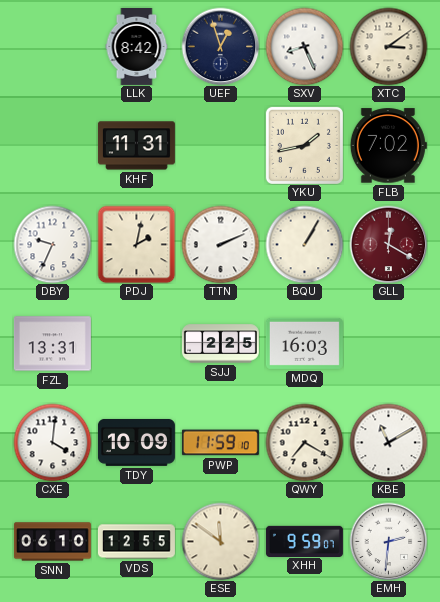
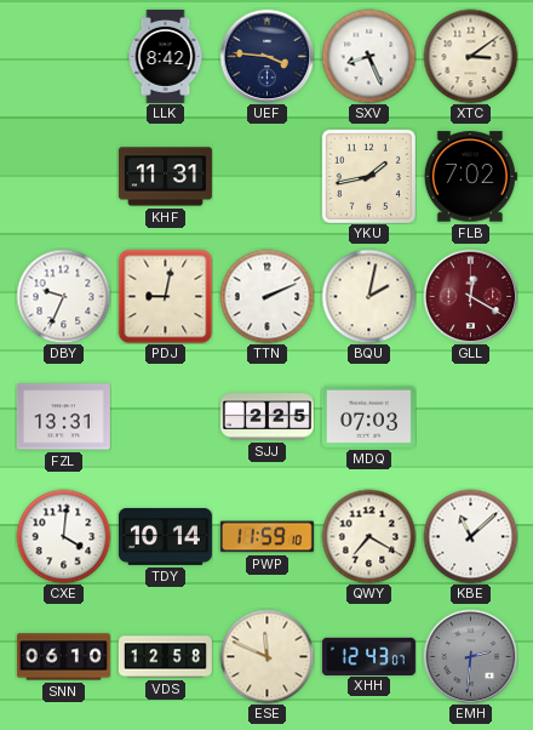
UEF: 12:57 -> 3:46 (266, 56)
PDJ: 2:02 -> 9:02 (165, 296)
BQU: 1:05 -> 2:02 (368, 296)
MDQ: 16:03 -> 07:03 (368, 416)
TDY: 10:09 -> 10:14 (165, 536)
KBE: 11:10 -> 11:08 (470, 536)
VDS: 12:55 -> 12:58 (165, 657)
ESE: 11:51 -> 11:49 (266, 656)
XHH: 9:59 -> 12:43 (368, 656)
EMH dial: white -> grey (470, 656)
